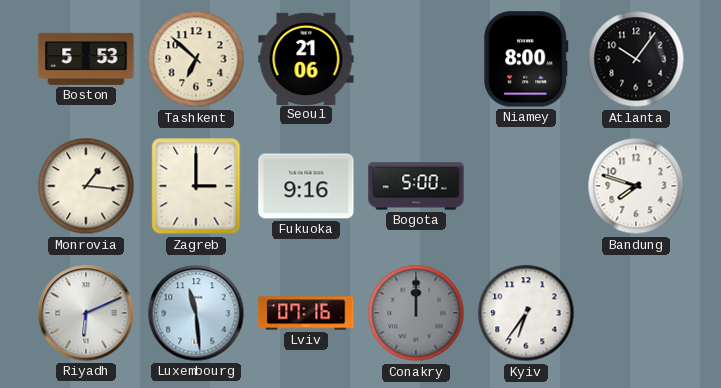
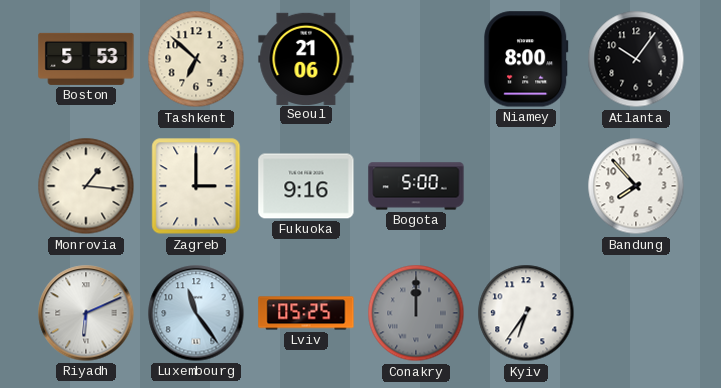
Bandung: 7:48 -> 7:53 (636, 186)
Luxembourg: 11:29 -> 11:24 (196, 313)
Lviv: 07:16 -> 05:25 (306, 313)
